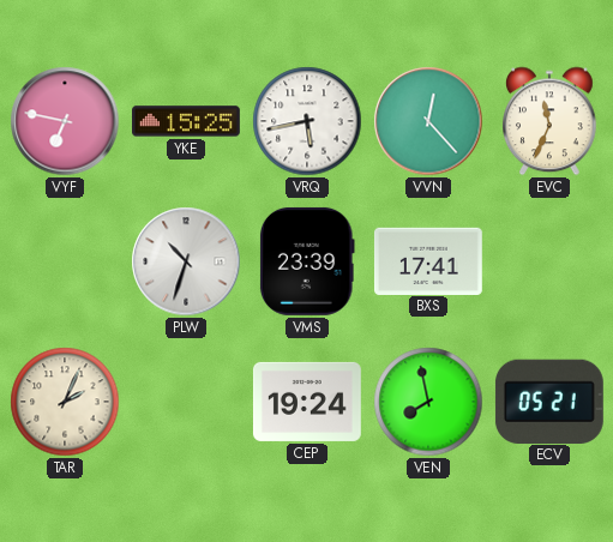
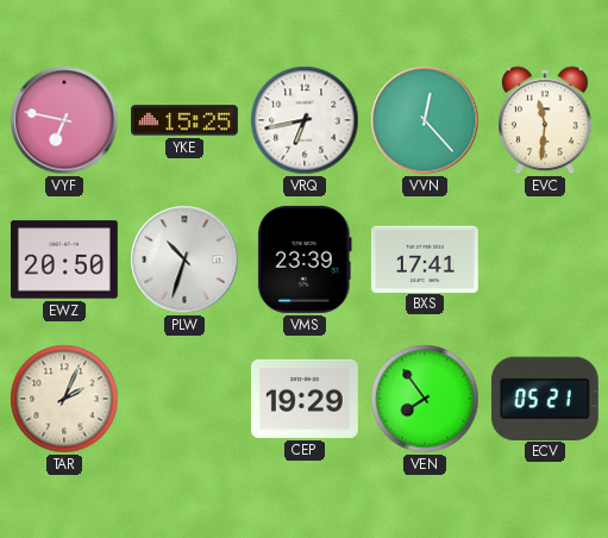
VRQ: 5:43 -> 6:43 (305, 120)
EVC: 11:34 -> 11:31 (546, 120)
EWZ: none -> 20:50 (64, 259)
CEP: 19:24 -> 19:29 (305, 399)
VEN: 7:58 -> 7:54 (425, 399)
